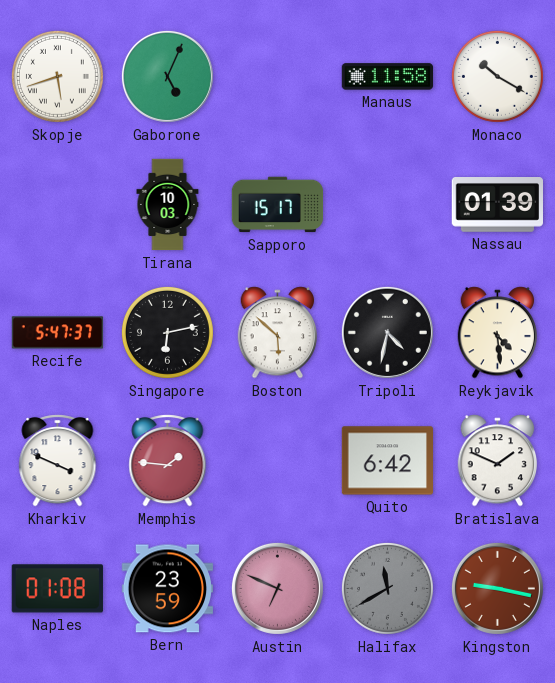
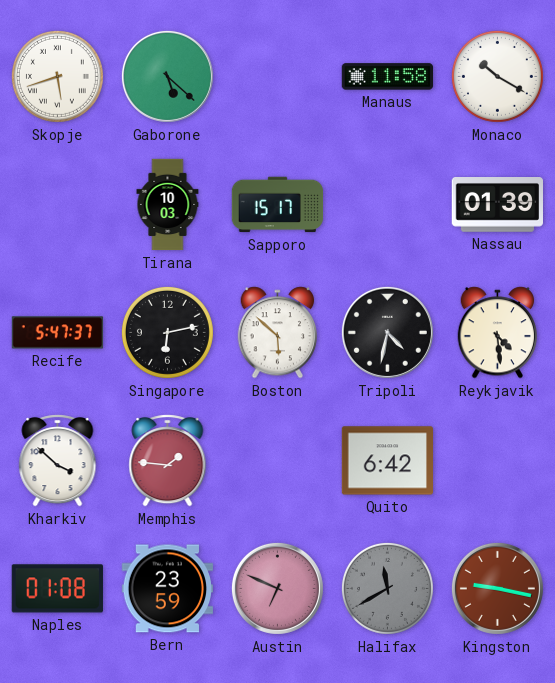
Gaborone: 5:04 -> 5:22 (167, 76)
Kharkiv: 3:49 -> 3:52 (58, 461)
Bratislava: 1:49 -> none (498, 461)
